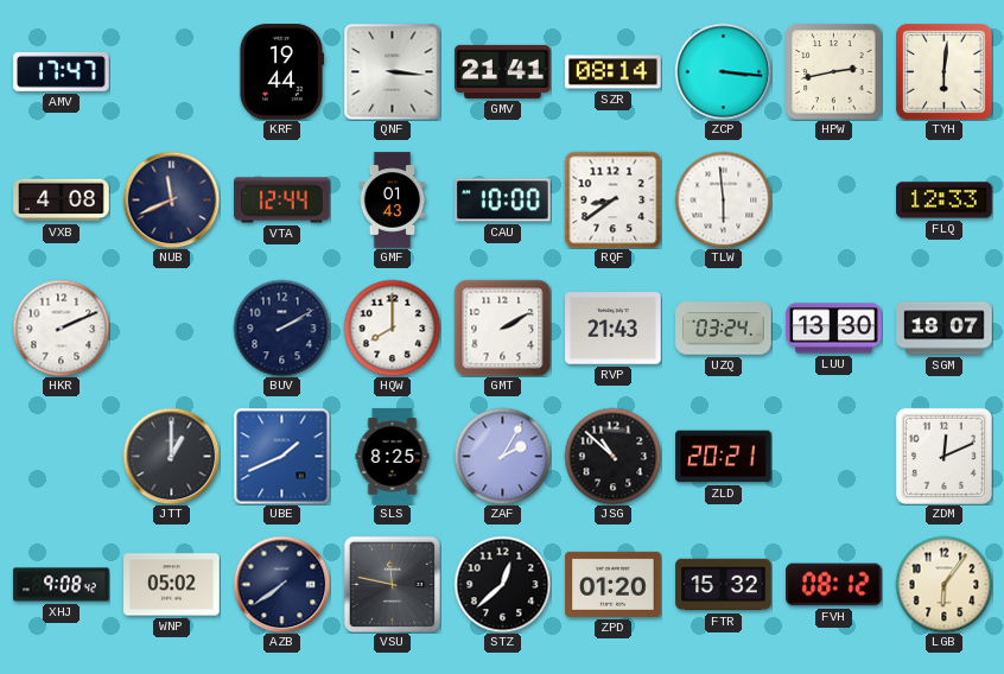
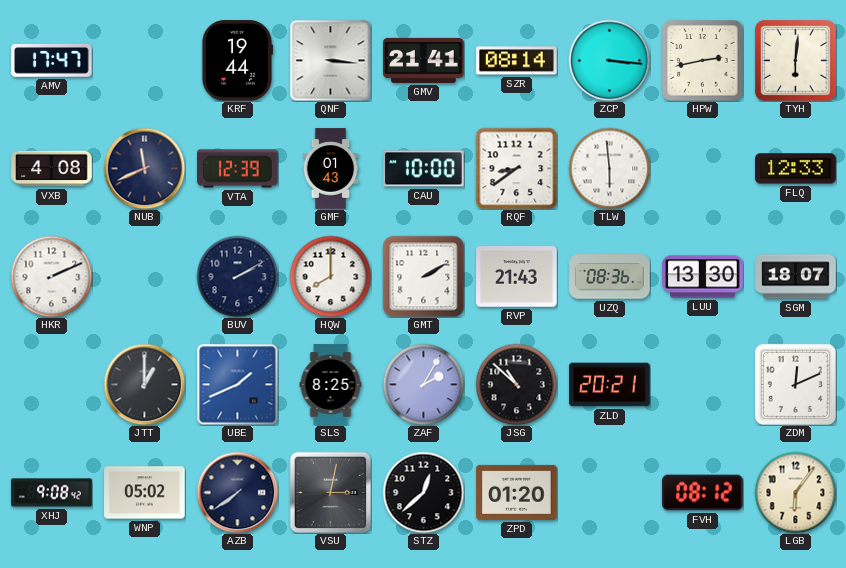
VTA: 12:44 -> 12:39 (238, 169)
UZQ: 03:24 -> 08:36 (610, 277)
VSU: 11:47 -> 3:02 (330, 492)
FTR: 15:32 -> none (724, 585)
